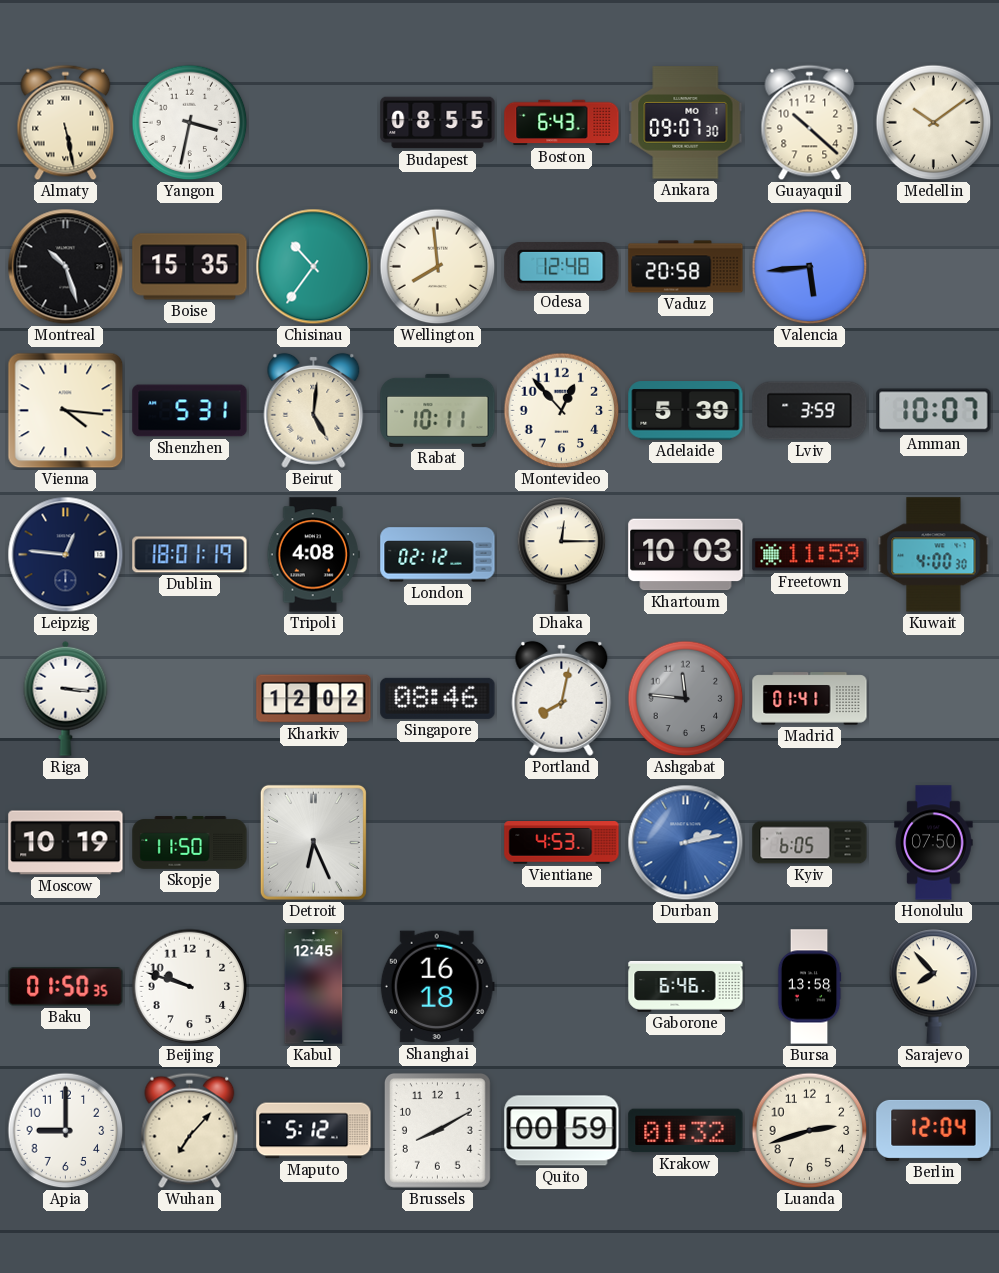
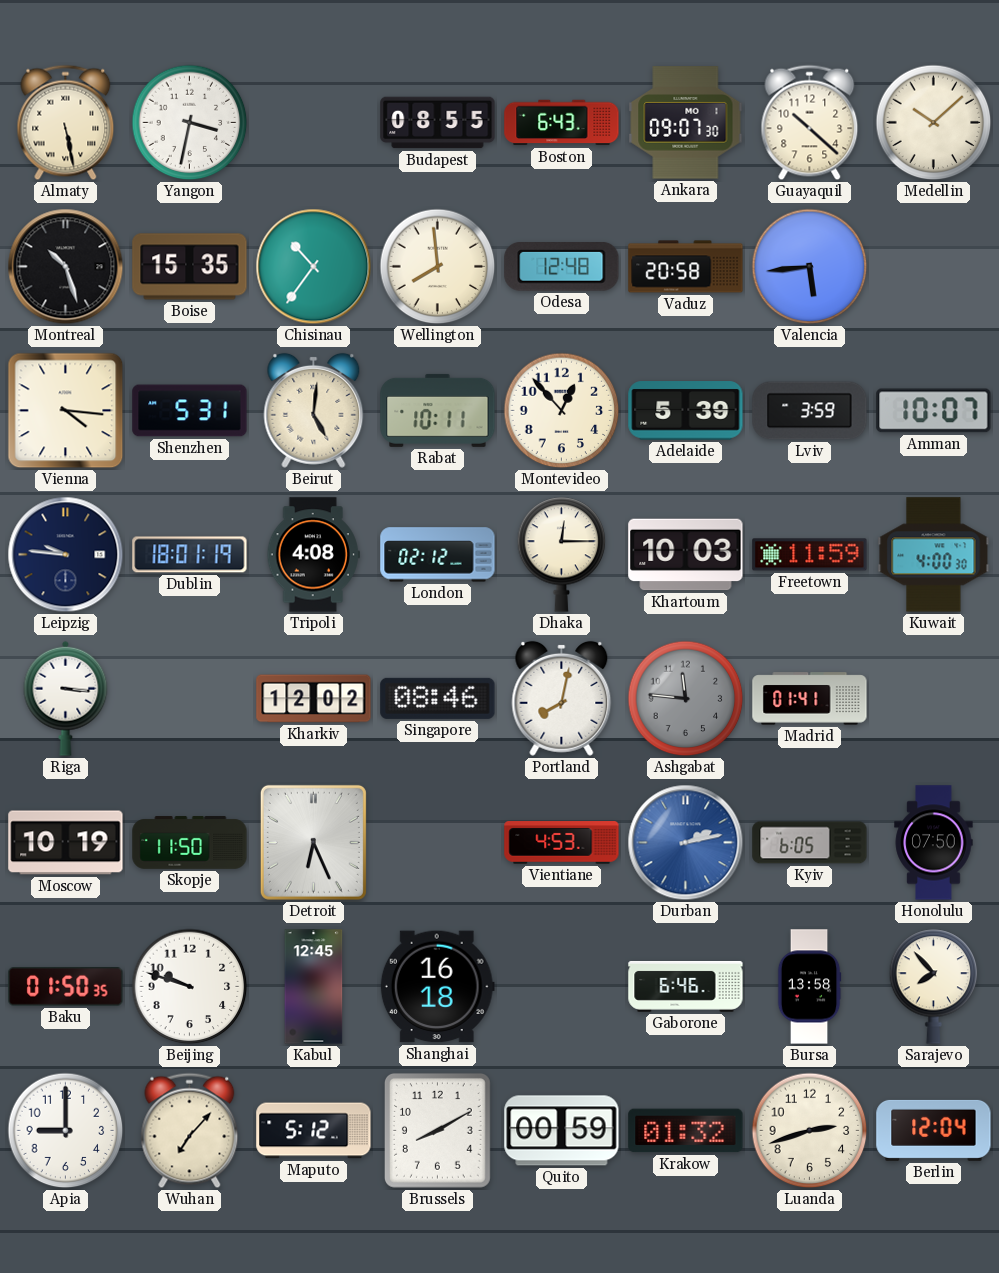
Medellin: 10:09 -> 10:08 (934, 123)
Leipzig: 12:46 -> 9:46 (66, 555)
